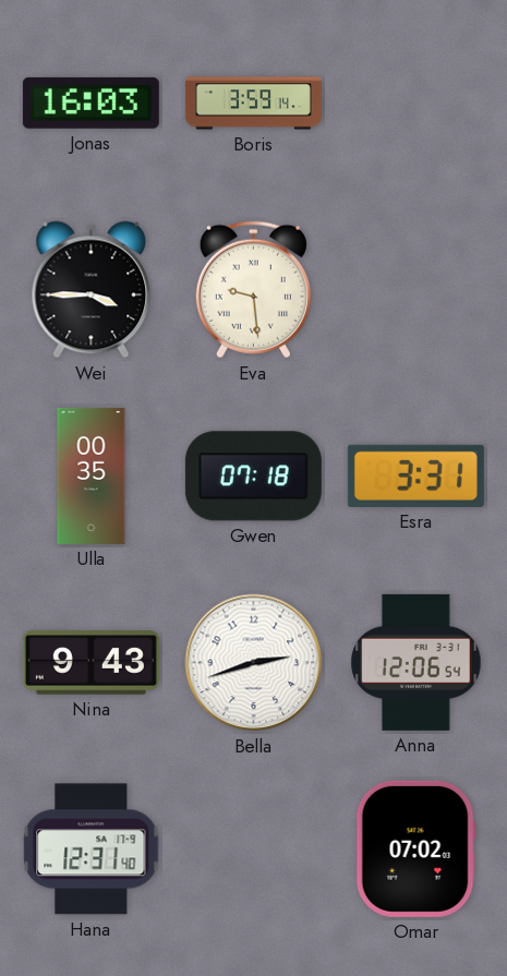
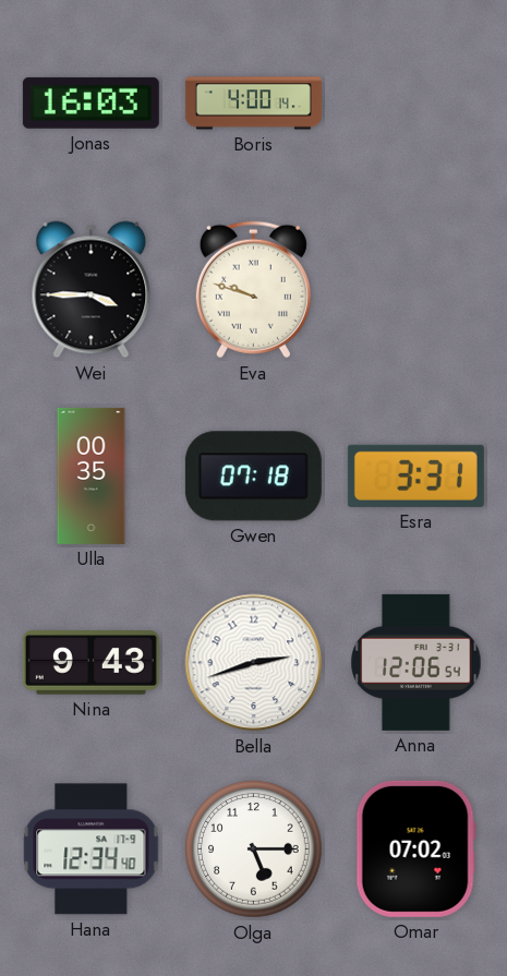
Boris: 3:59 -> 4:00 (253, 104)
Eva: 9:29 -> 9:48 (253, 290)
Hana: 12:31 -> 12:34 (92, 850)
Olga: none -> 5:15 (254, 850)
